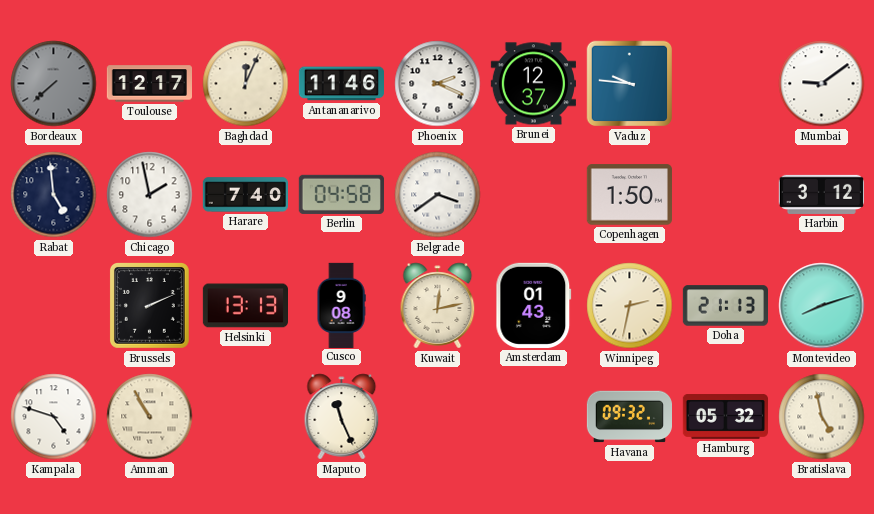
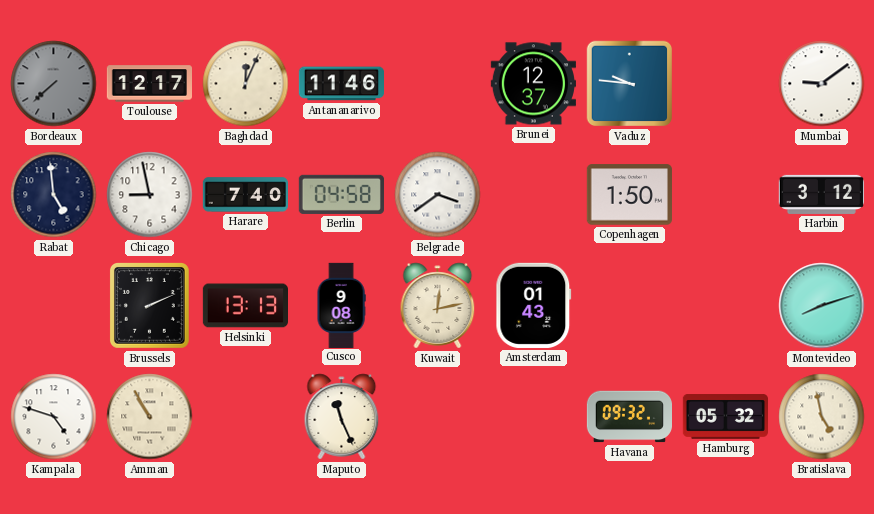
Phoenix: 2:19 -> none (438, 84)
Chicago: 1:58 -> 8:58 (150, 195)
Winnipeg: 2:32 -> none (630, 306)
Doha: 21:13 -> none (725, 306)
